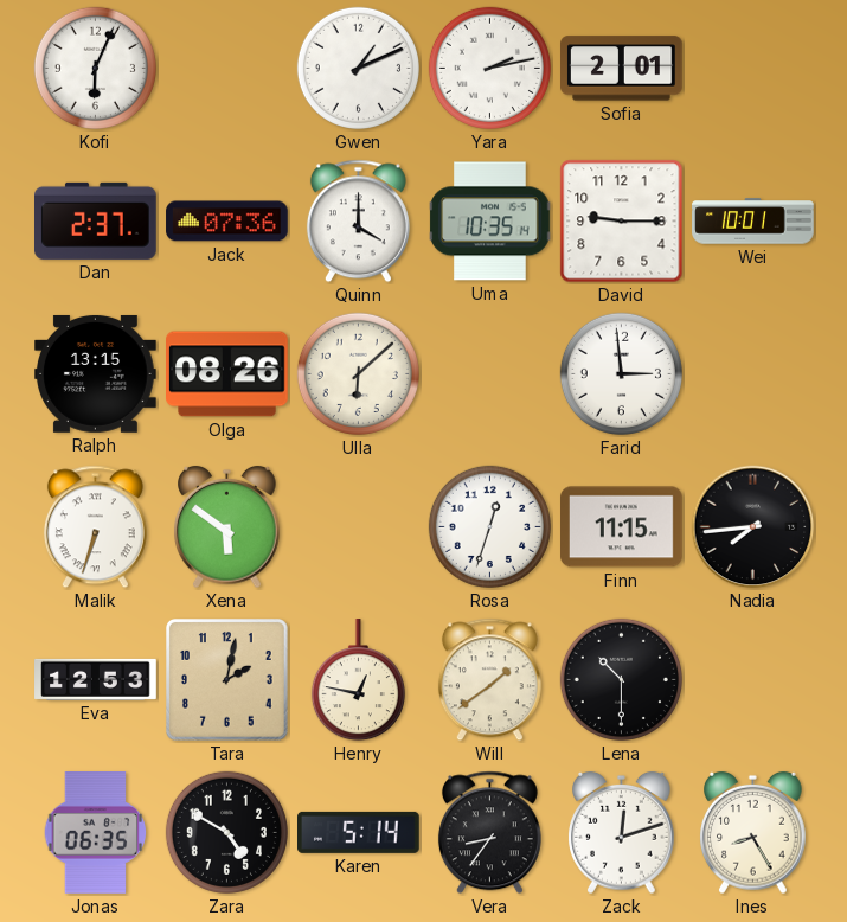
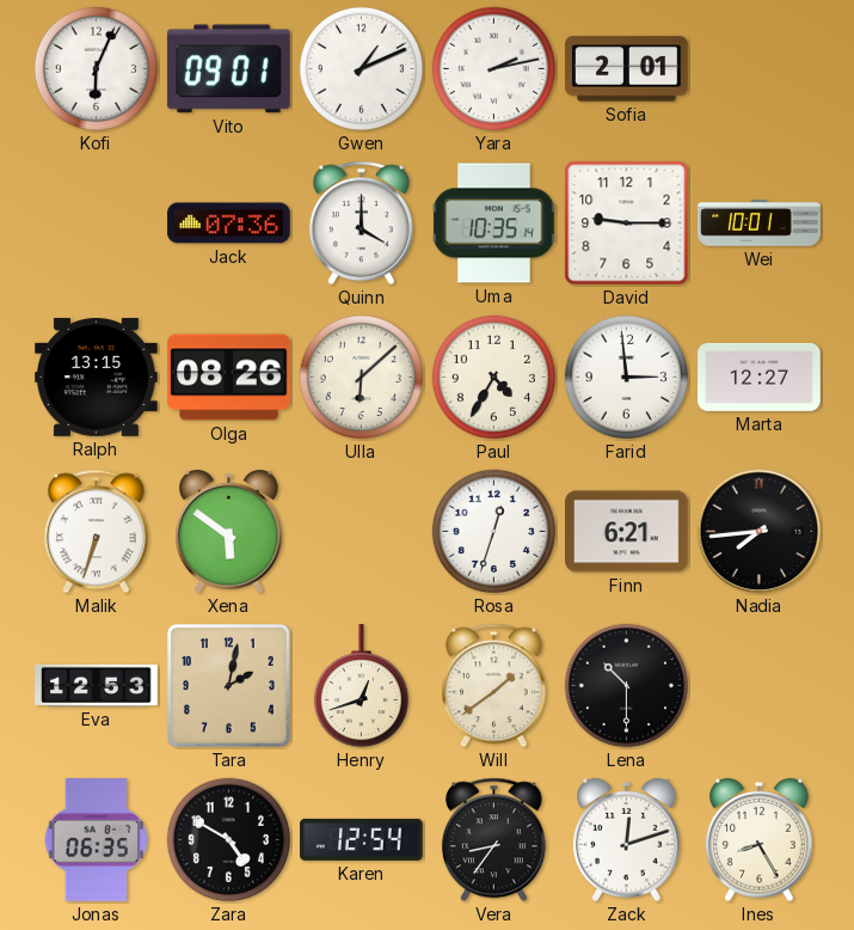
Vito: none -> 09:01 (228, 69)
Dan: 2:37 -> none (96, 220)
Paul: none -> 4:35 (493, 377)
Marta: none -> 12:27 (760, 377)
Finn: 11:15 -> 6:21 (627, 532)
Henry: 12:47 -> 12:42 (361, 686)
Karen: 5:14 -> 12:54 (362, 839)
